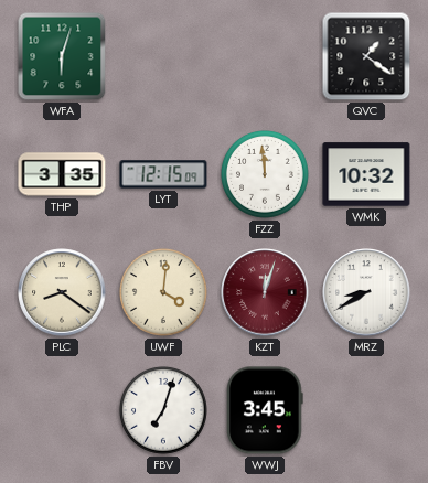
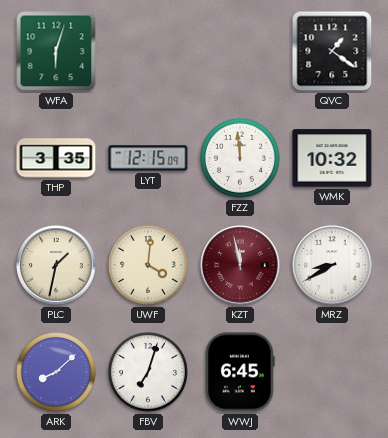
PLC: 8:21 -> 1:32 (56, 265)
KZT: 12:03 -> 11:58 (240, 265)
ARK: none -> 8:08 (56, 372)
WWJ: 3:45 -> 6:45 (240, 372)
